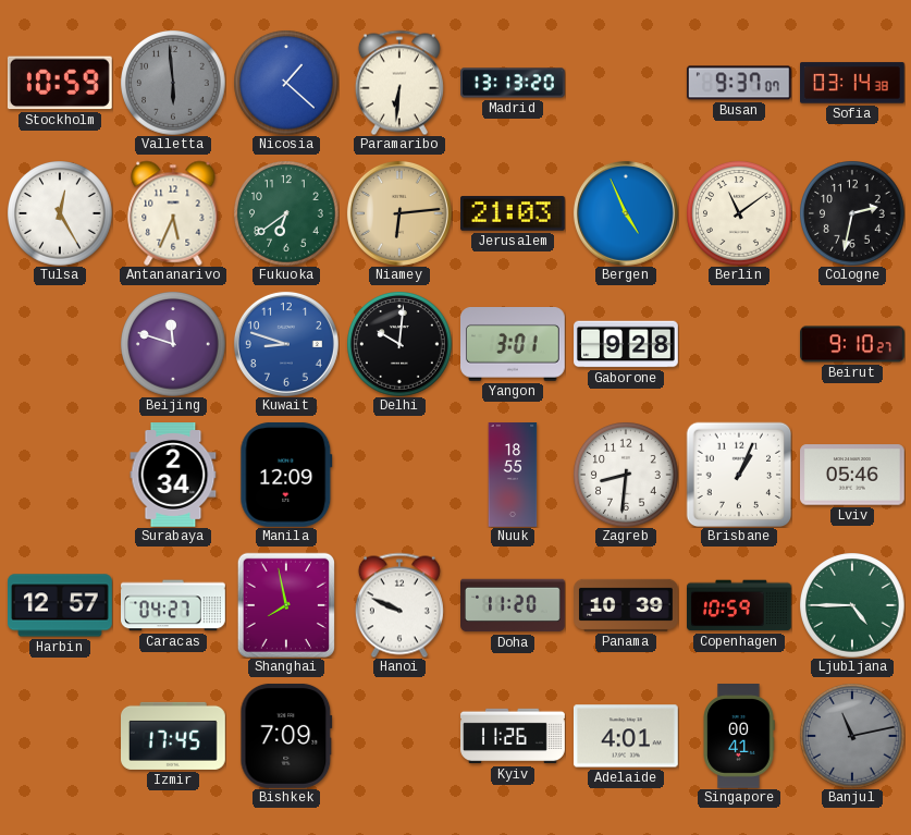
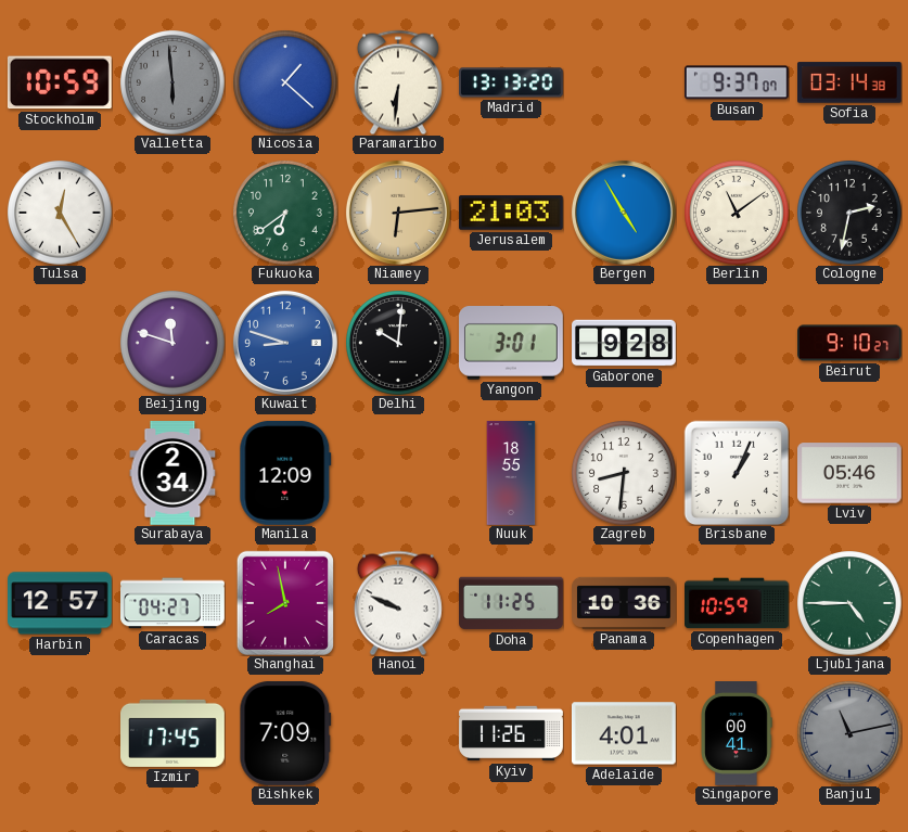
Antananarivo: 5:34 -> none (173, 213)
Bergen: 4:56 -> 4:55 (624, 213)
Doha: 11:20 -> 11:25 (512, 603)
Panama: 10:39 -> 10:36 (625, 603)
